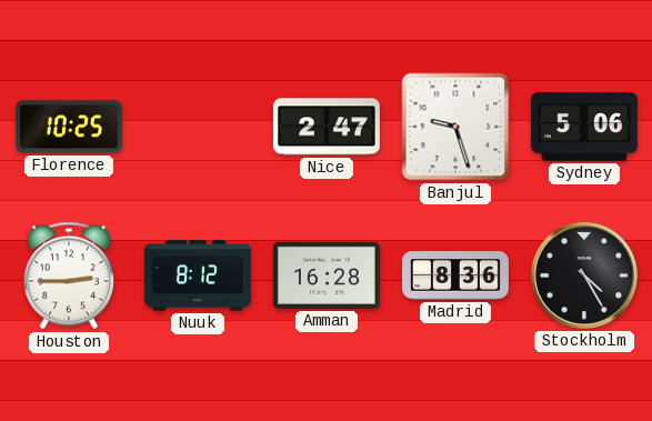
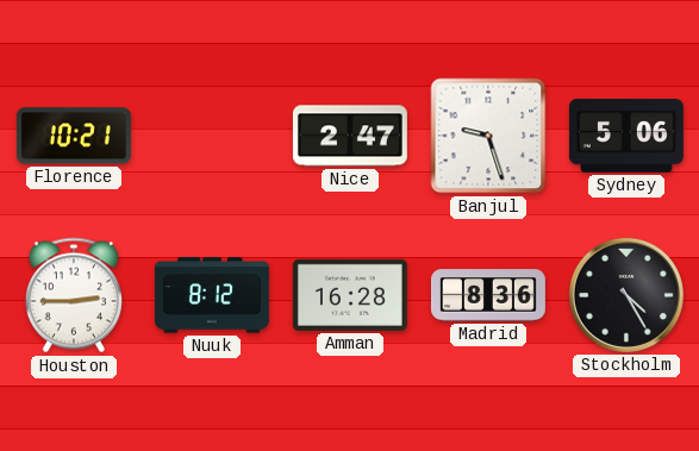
Florence: 10:25 -> 10:21 (74, 136)
